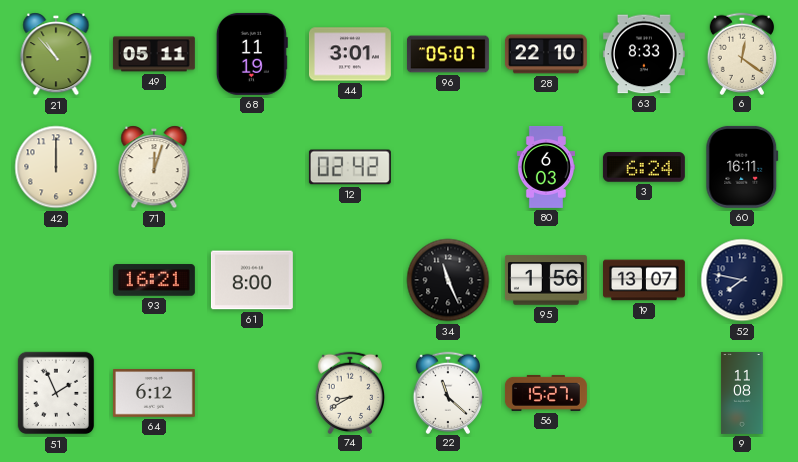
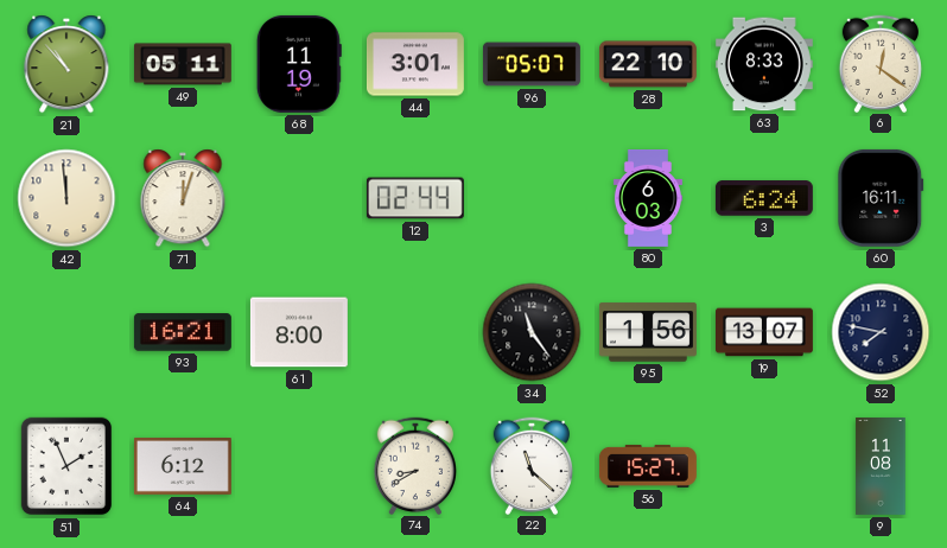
42: 12:00 -> 11:59 (66, 198)
12: 02:42 -> 02:44 (415, 198)
34: 11:26 -> 11:24 (532, 332)
